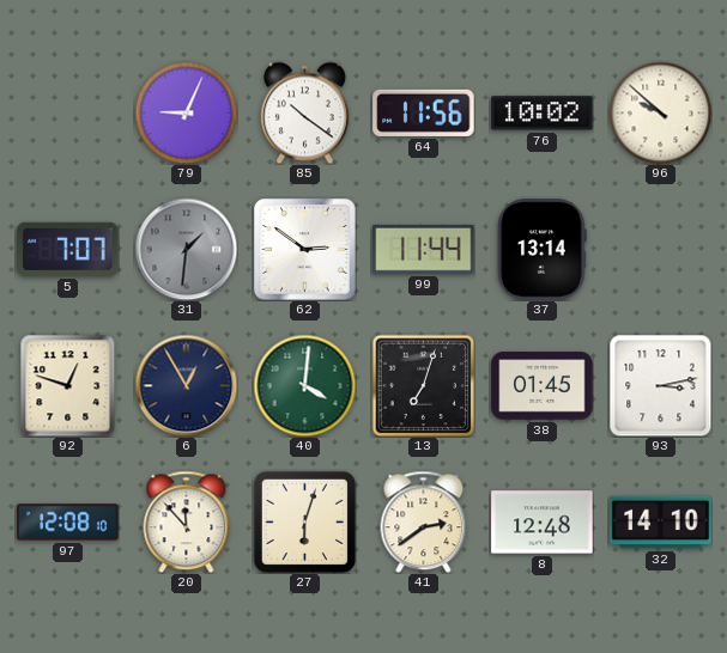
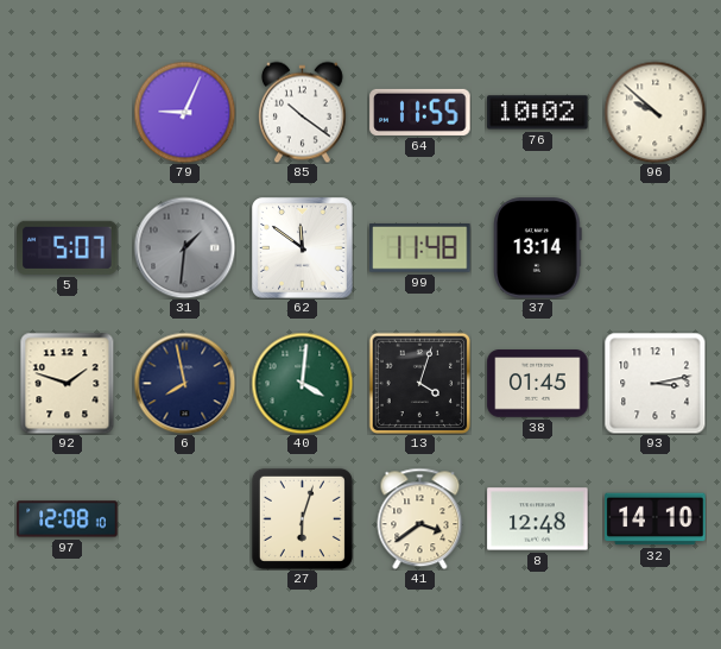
64: 11:56 -> 11:55 (420, 112)
5: 7:07 -> 5:07 (68, 247)
62: 2:51 -> 11:51 (303, 248)
99: 11:44 -> 11:48 (420, 247)
92: 12:48 -> 1:48 (68, 383)
6: 12:55 -> 7:58 (184, 383)
13: 7:03 -> 4:03 (419, 383)
20: 11:53 -> none (187, 521)
41: 2:39 -> 3:39 (420, 518)
